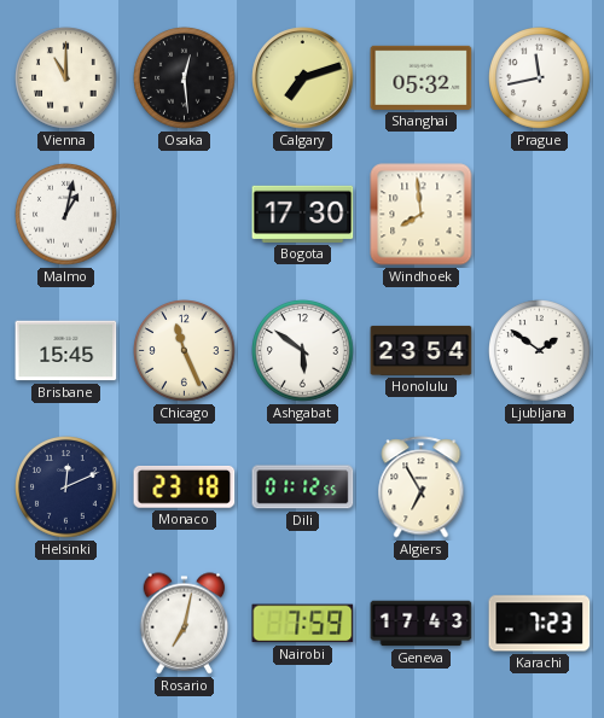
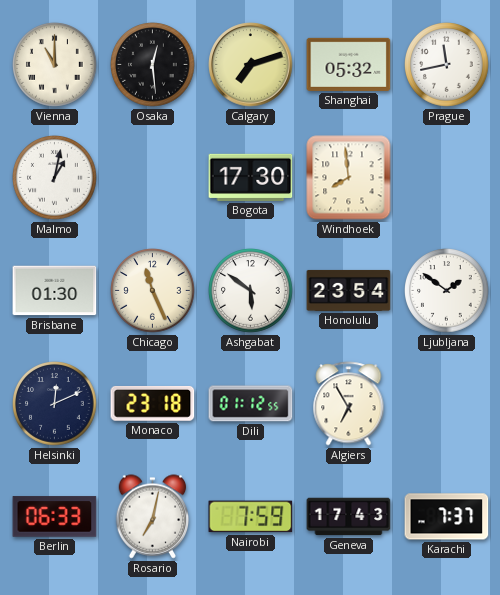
Brisbane: 15:45 -> 01:30 (55, 291)
Berlin: none -> 06:33 (55, 517)
Karachi: 7:23 -> 7:37 (447, 517)
